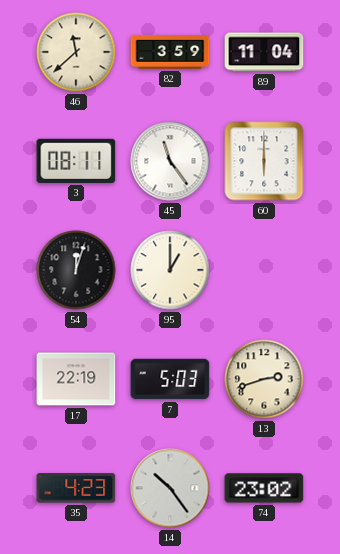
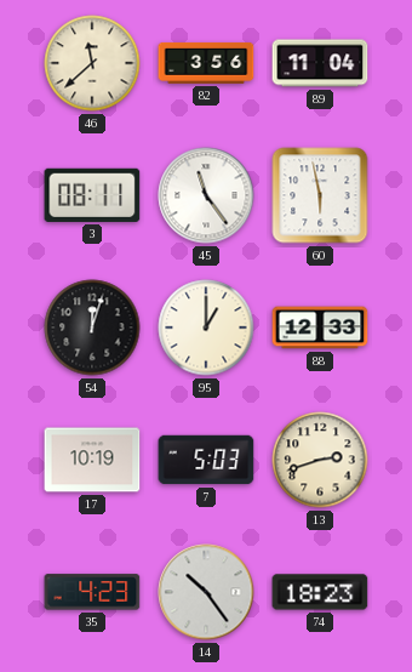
82: 3:59 -> 3:56 (206, 63)
60: 6:00 -> 5:58 (320, 195)
88: none -> 12:33 (320, 328)
17: 22:19 -> 10:19 (92, 460)
74: 23:02 -> 18:23 (320, 592)
